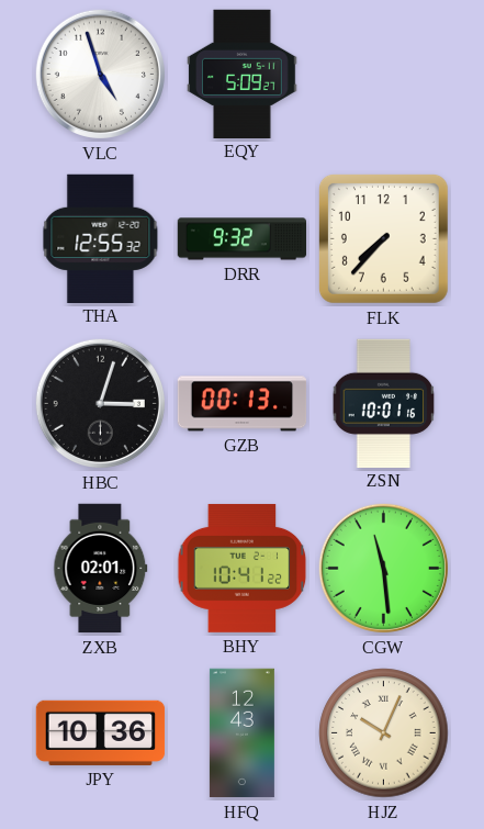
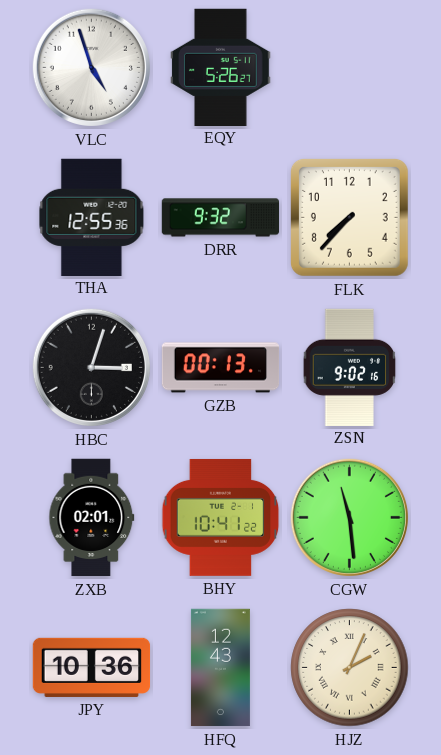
EQY: 5:09 -> 5:26 (221, 67)
THA: 12:55:32 -> 12:55:36 (92, 217)
ZSN: 10:01 -> 9:02 (350, 367)
HJZ: 10:04 -> 2:04 (350, 668)
